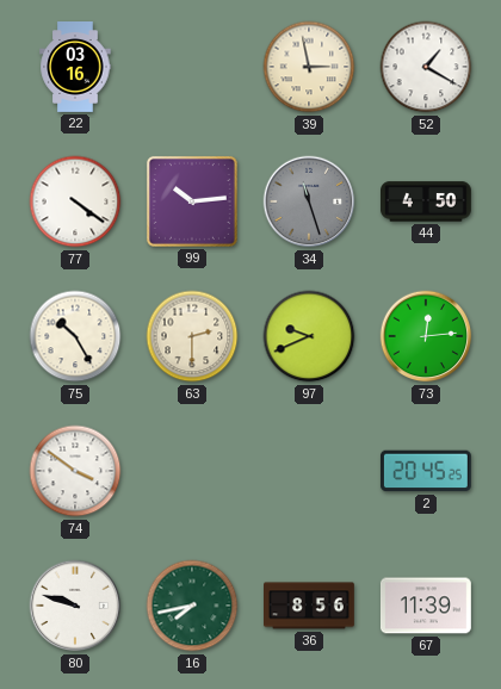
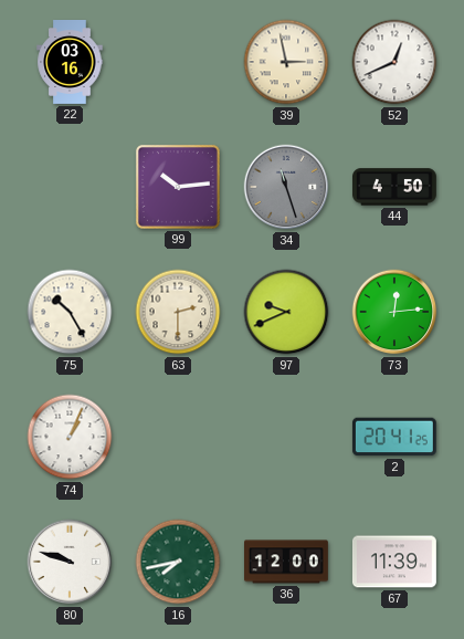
52: 1:20 -> 12:41 (394, 62)
77: 4:21 -> none (75, 201)
74: 3:51 -> 1:04 (70, 437)
2: 20:45 -> 20:41 (394, 437)
36: 8:56 -> 12:00 (287, 562)
